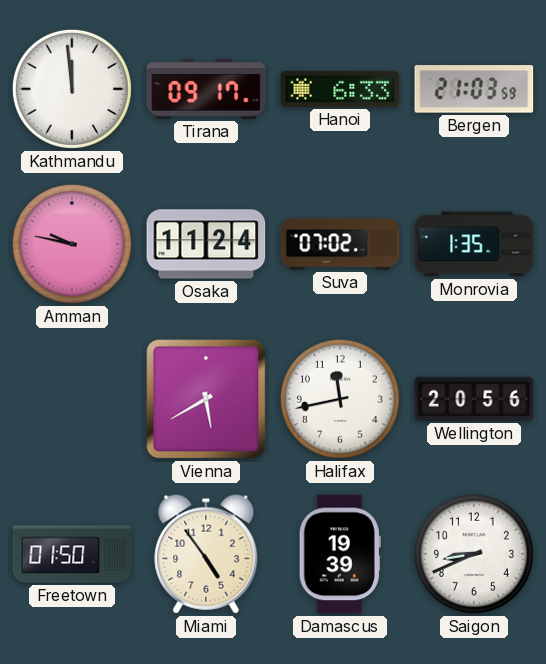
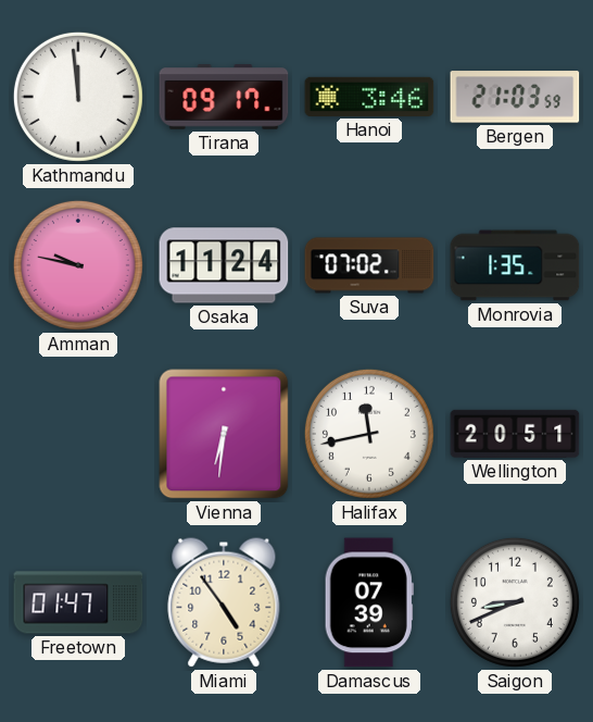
Hanoi: 6:33 -> 3:46 (369, 97)
Vienna: 5:40 -> 6:31 (224, 434)
Wellington: 20:56 -> 20:51 (515, 434)
Freetown: 01:50 -> 01:47 (78, 602)
Damascus: 19:39 -> 07:39 (369, 602)
